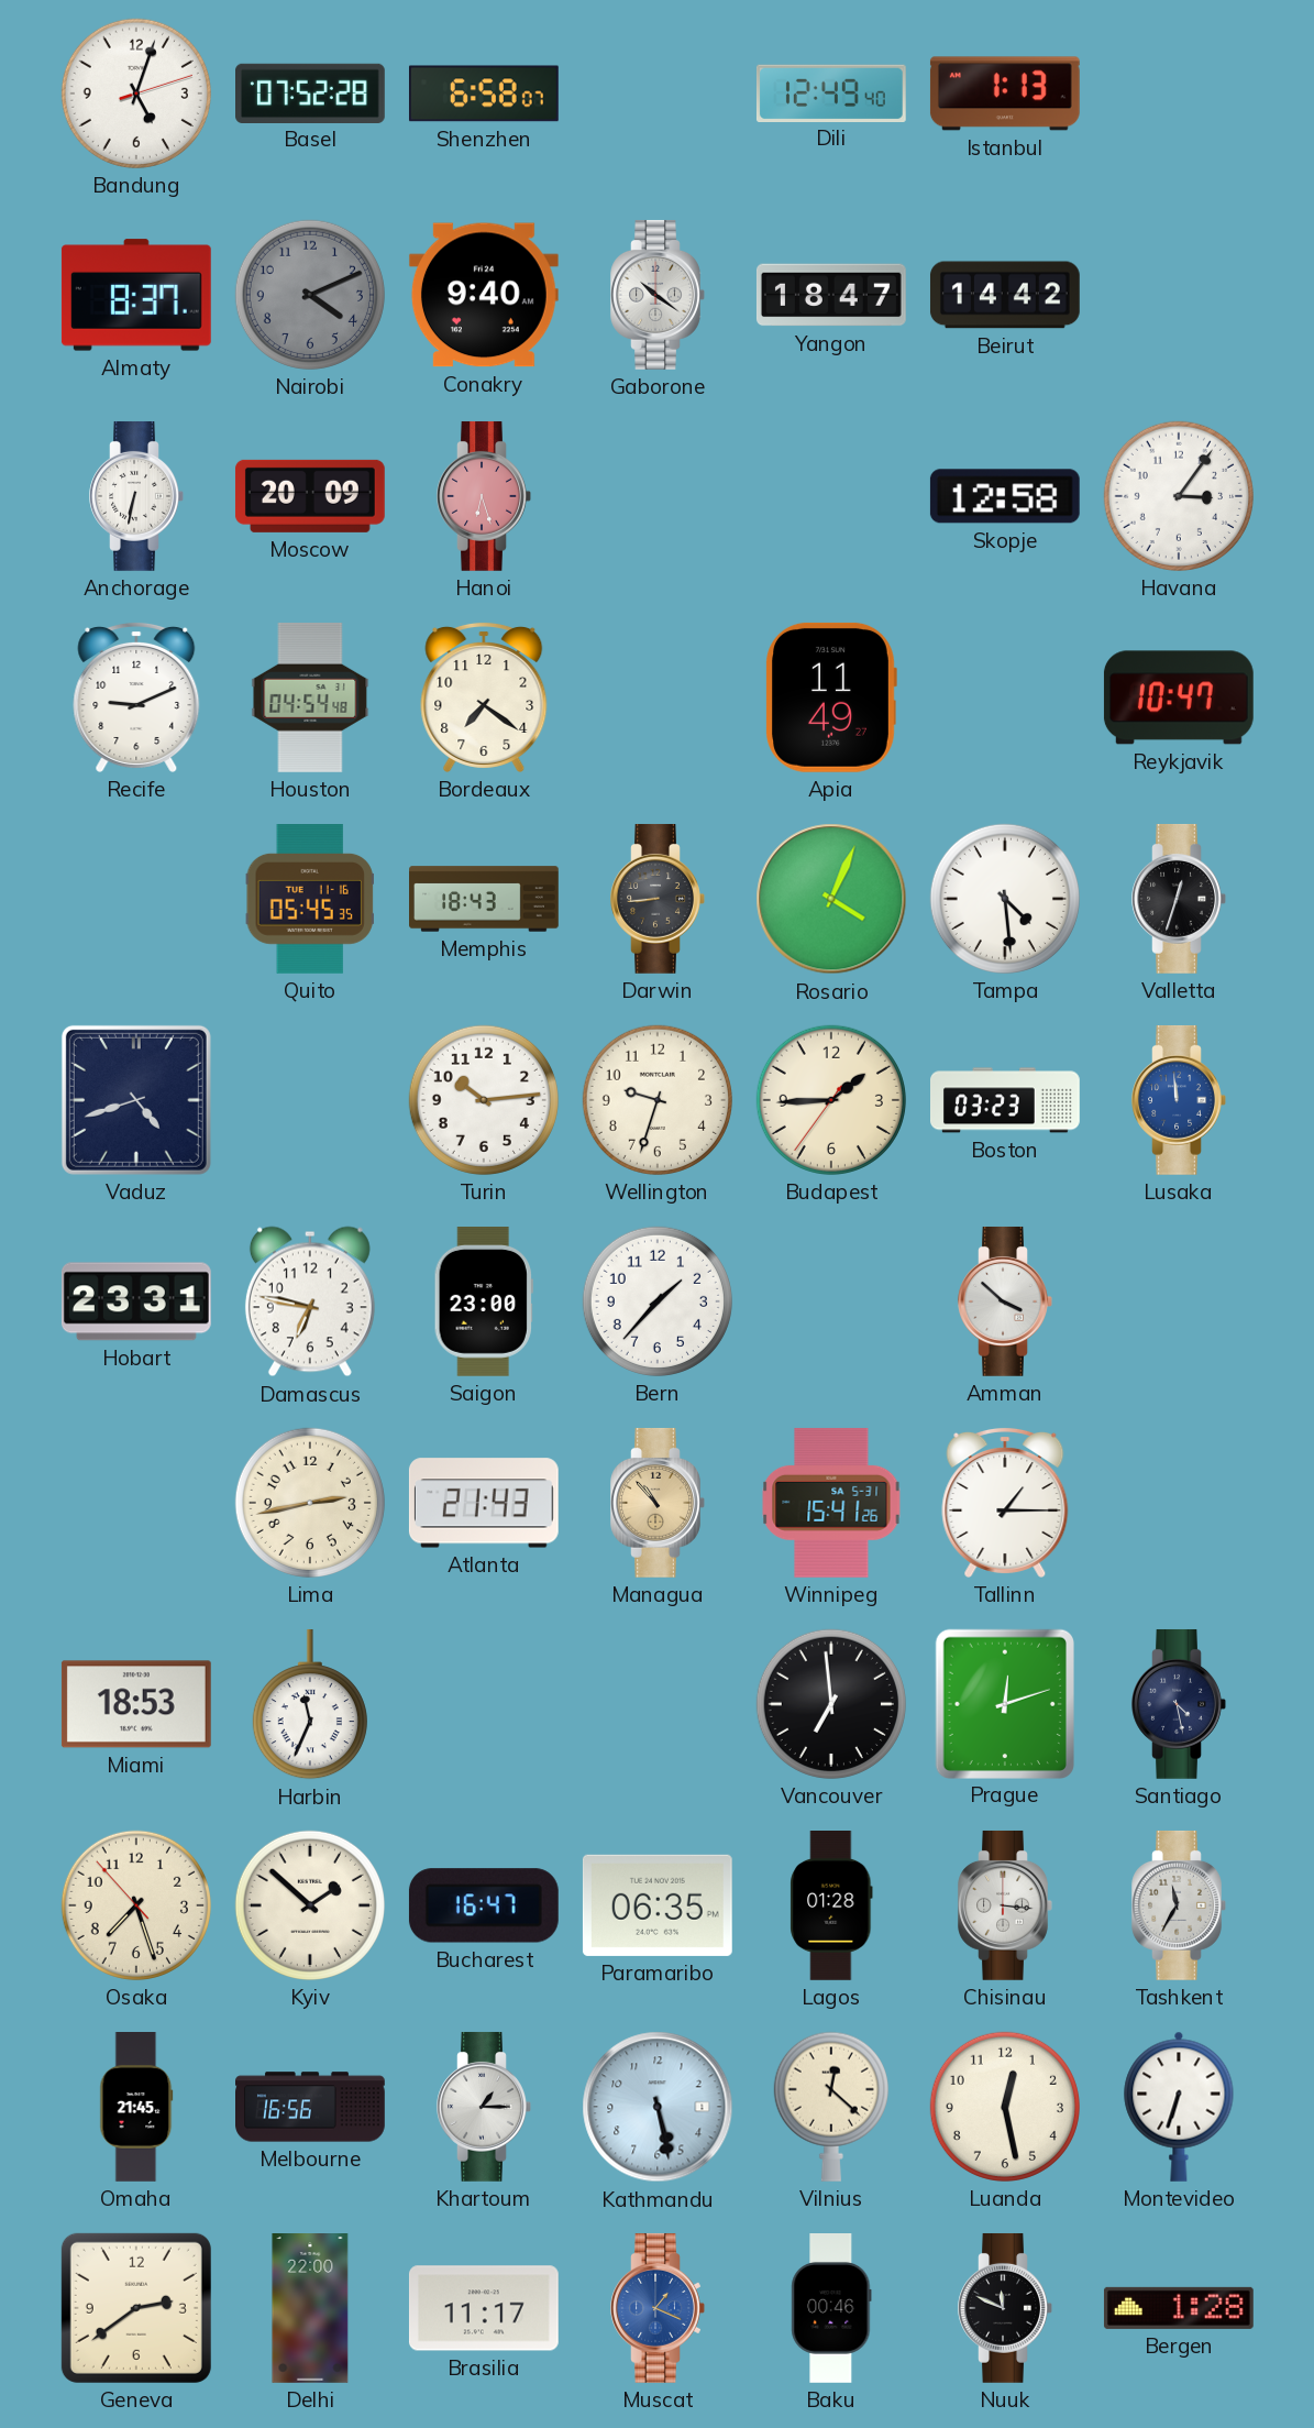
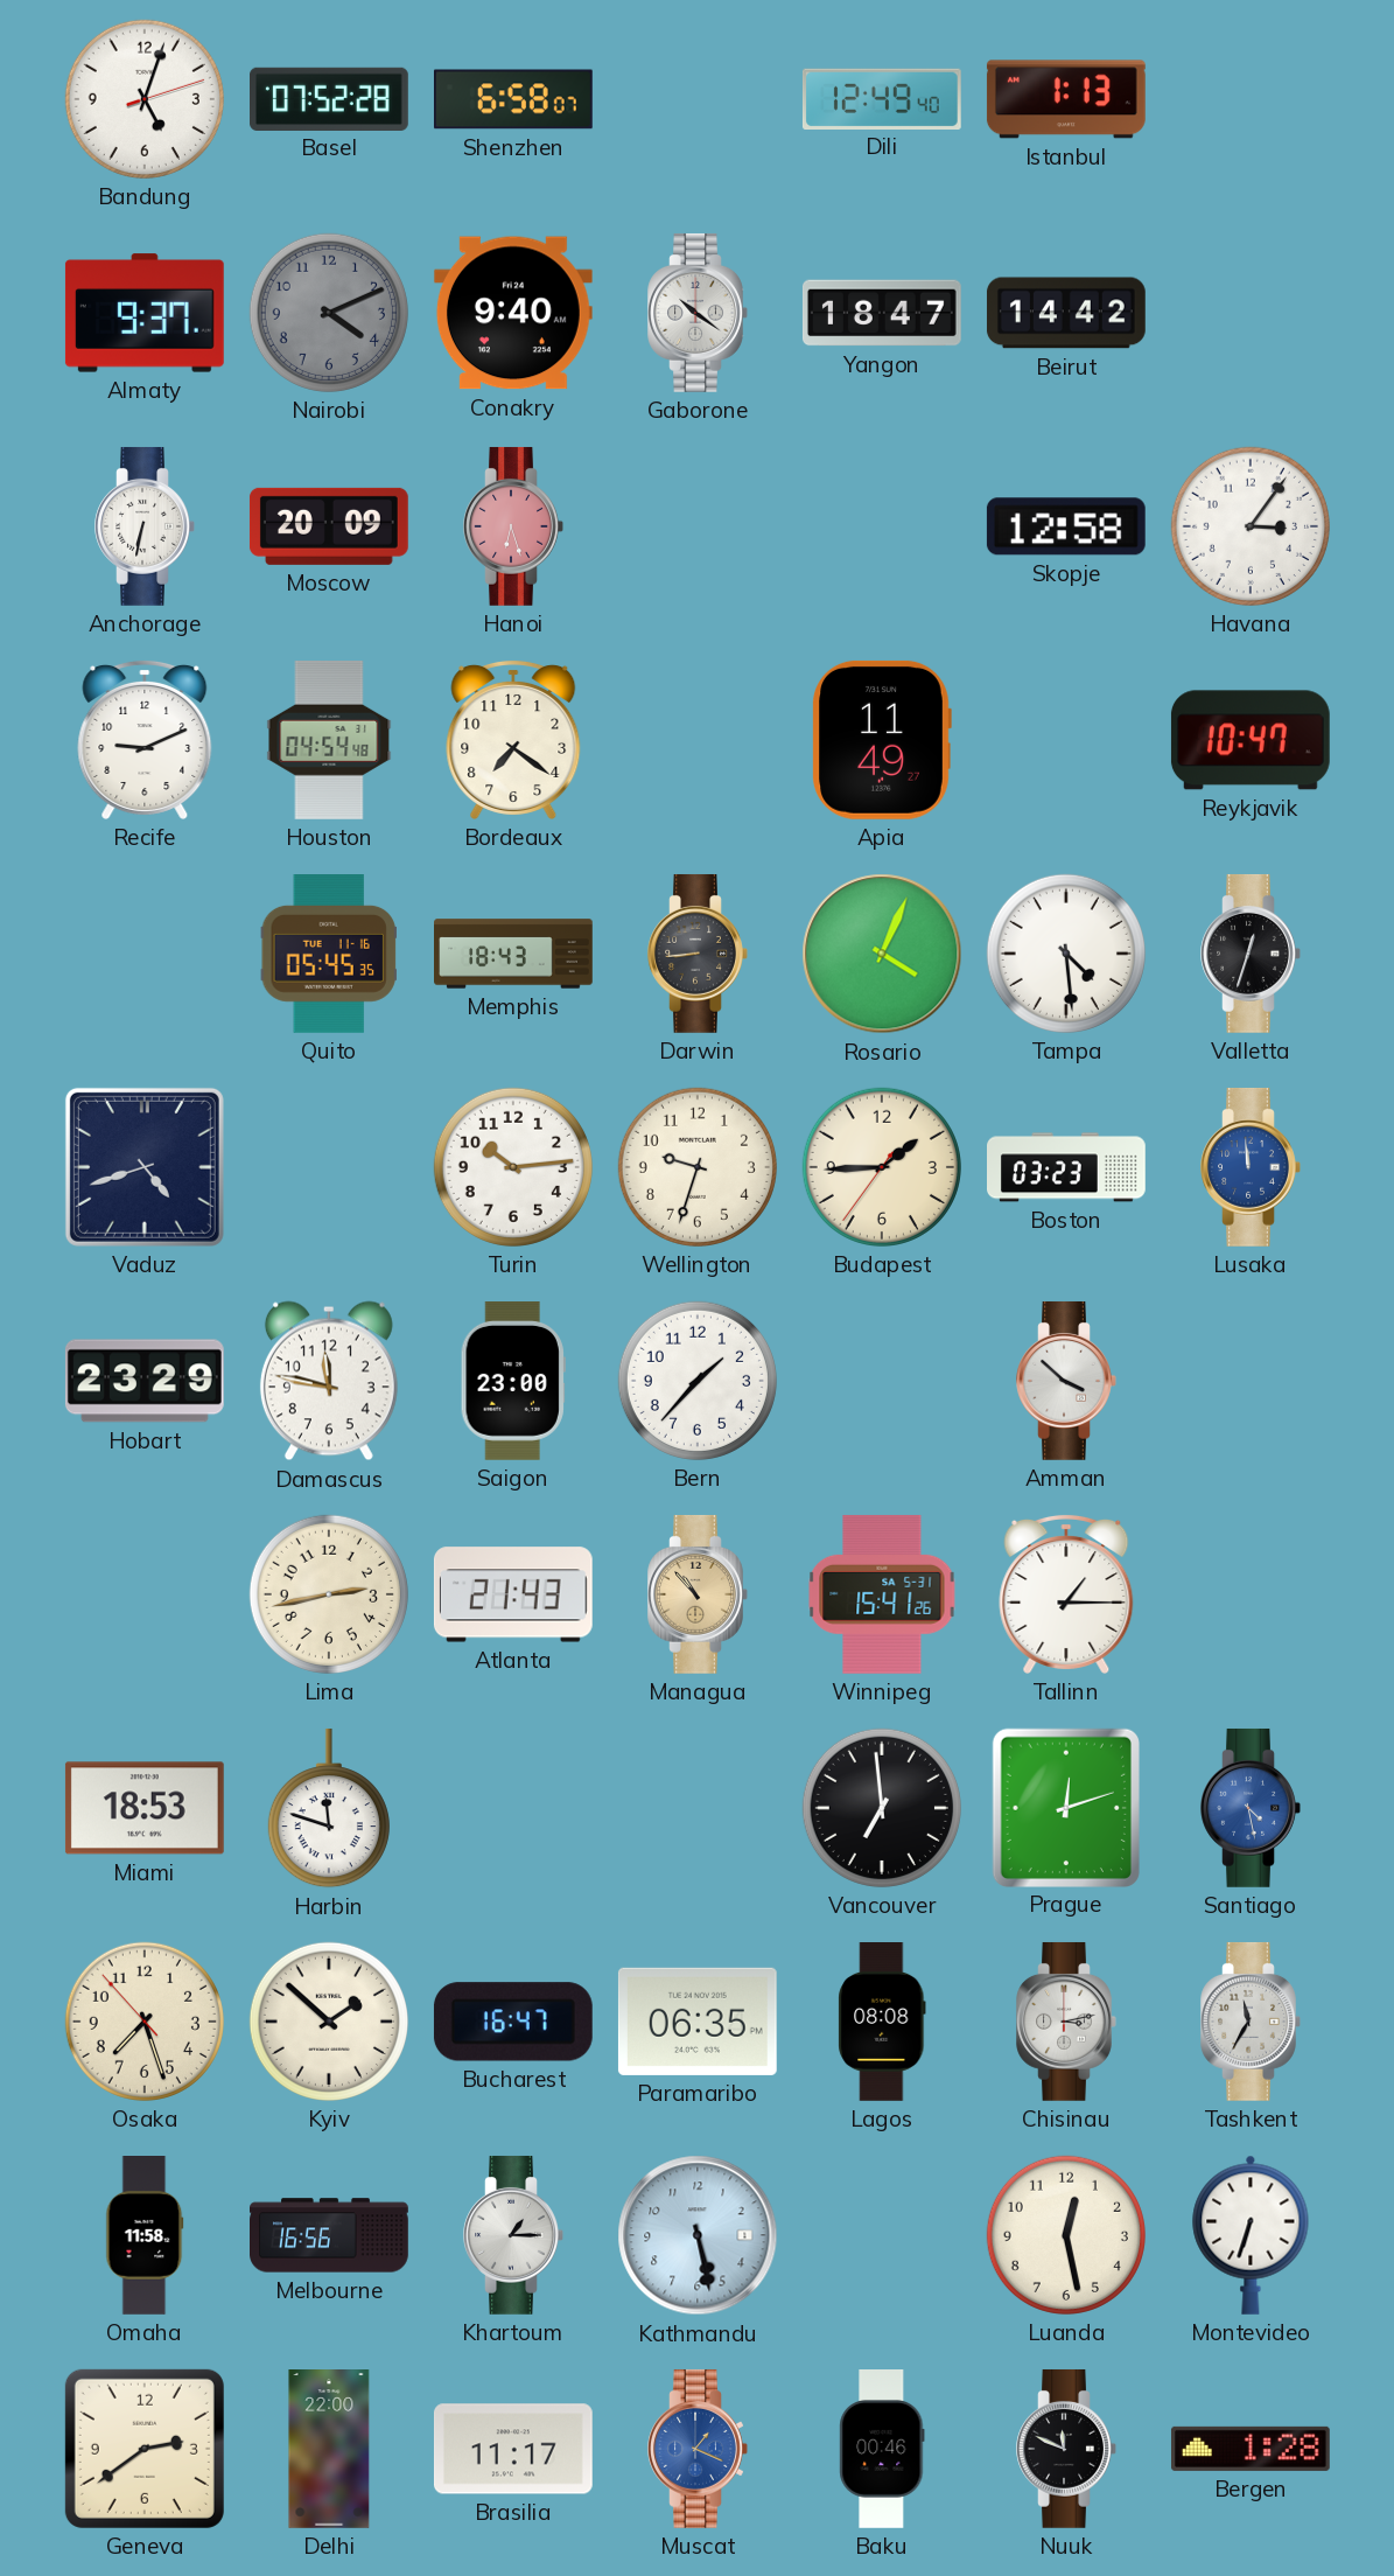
Almaty: 8:37 -> 9:37 (145, 313)
Hobart: 23:31 -> 23:29 (145, 1381)
Damascus: 6:47 -> 11:47 (329, 1381)
Harbin: 11:34 -> 11:48 (329, 1808)
Santiago dial: navy -> blue (1251, 1808)
Lagos: 01:28 -> 08:08 (882, 2023)
Chisinau: 3:16 -> 3:13 (1066, 2022)
Omaha: 21:45 -> 11:58 (145, 2236)
Vilnius: 12:22 -> none (831, 2107)
